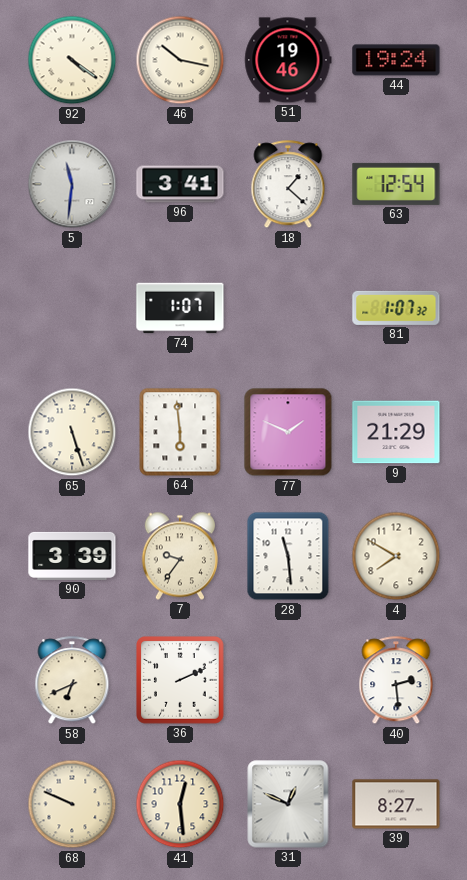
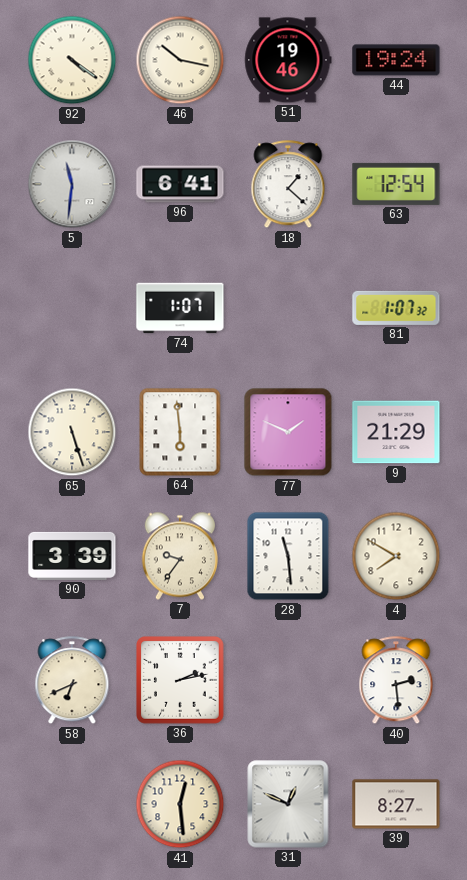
96: 3:41 -> 6:41 (180, 184)
36: 2:11 -> 2:13 (181, 681)
68: 9:49 -> none (72, 804)
